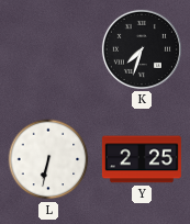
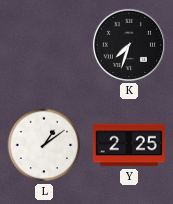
L: 6:32 -> 1:09 (44, 145)
